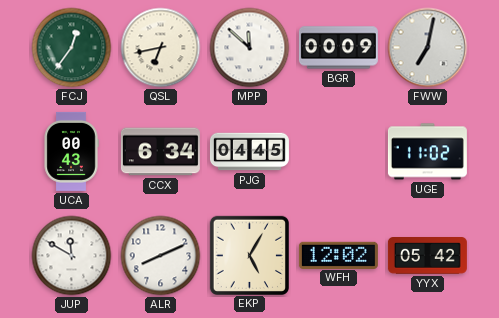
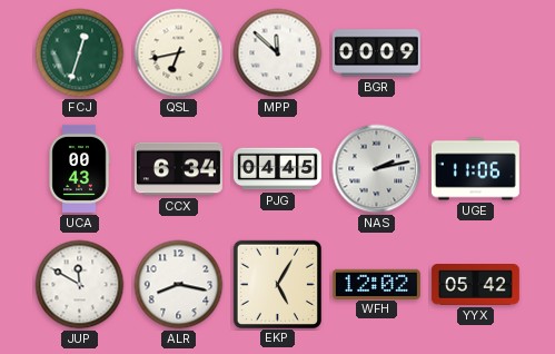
FCJ: 12:36 -> 12:33 (80, 53)
FWW: 7:02 -> none (428, 48)
NAS: none -> 2:13 (377, 169)
UGE: 11:02 -> 11:06 (475, 169)
ALR: 8:11 -> 8:17 (179, 285)
